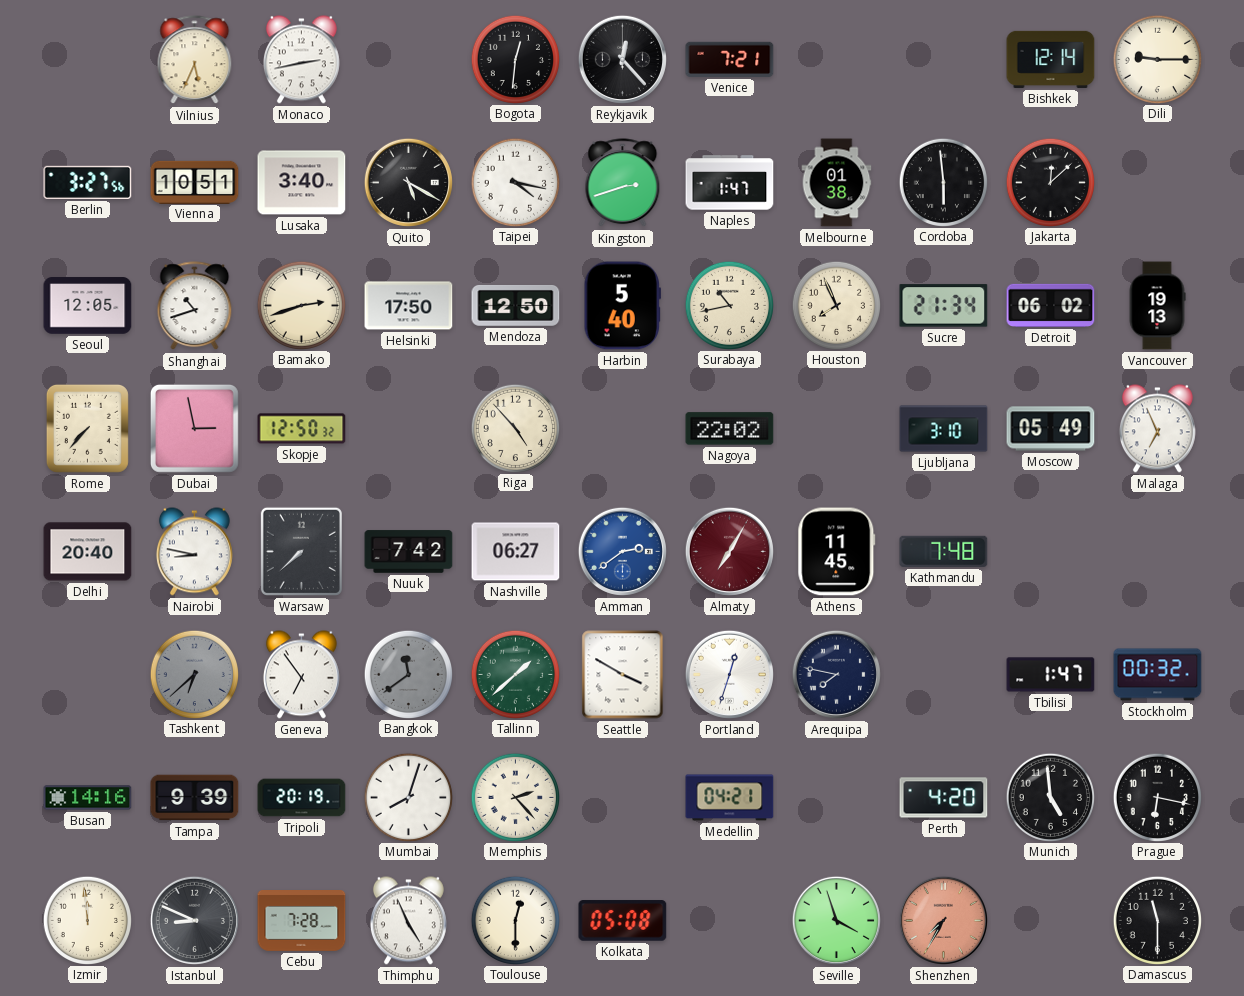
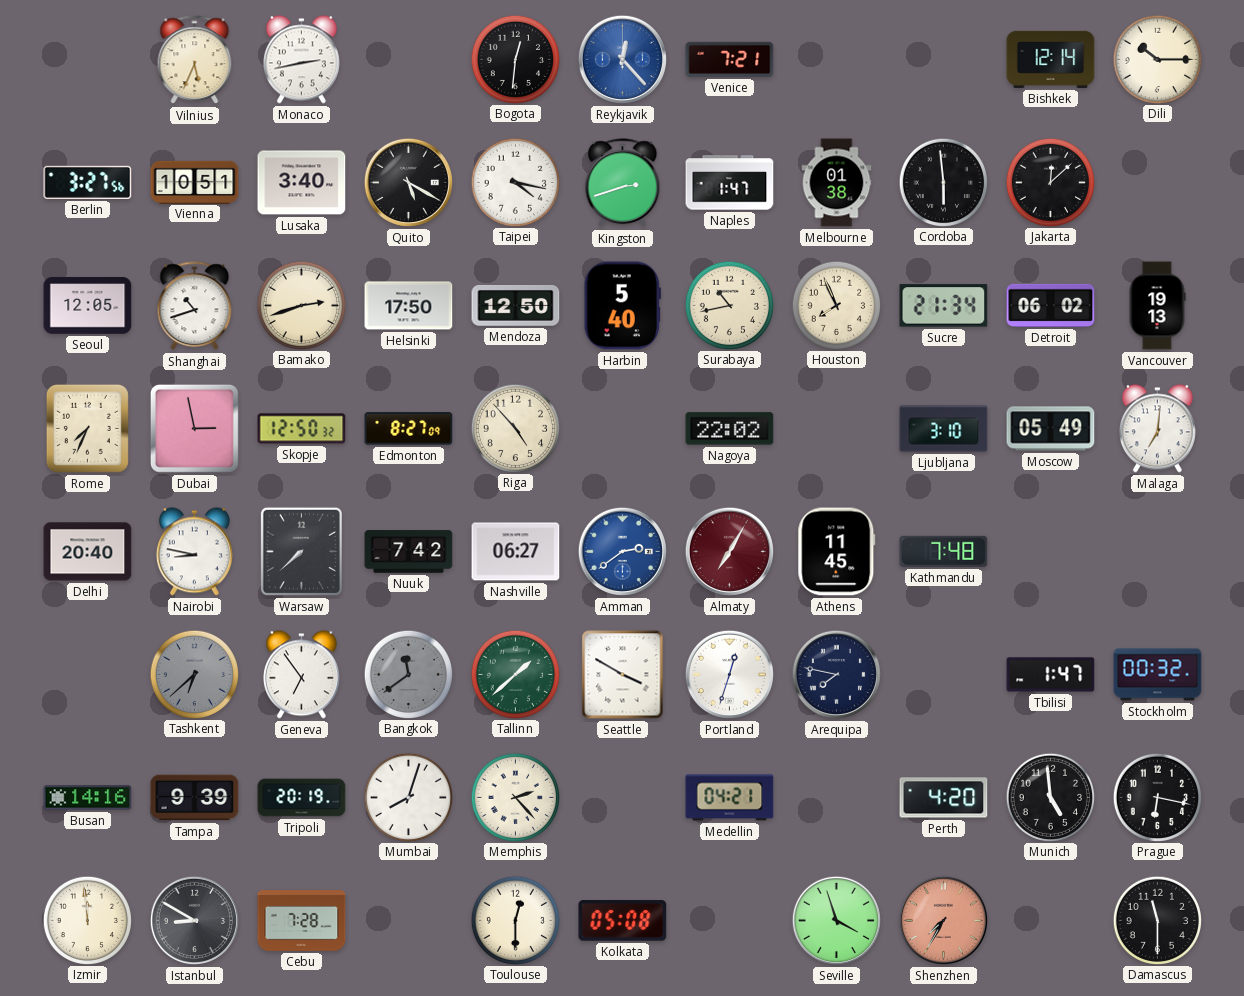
Reykjavik dial: black -> blue (622, 59)
Dili: 9:15 -> 10:15 (1157, 59)
Rome: 7:37 -> 7:34 (87, 428)
Edmonton: none -> 8:27 (409, 429)
Malaga: 6:56 -> 7:01 (1157, 429)
Istanbul: 8:49 -> 8:50 (194, 920)
Thimphu: 4:56 -> none (408, 921)
